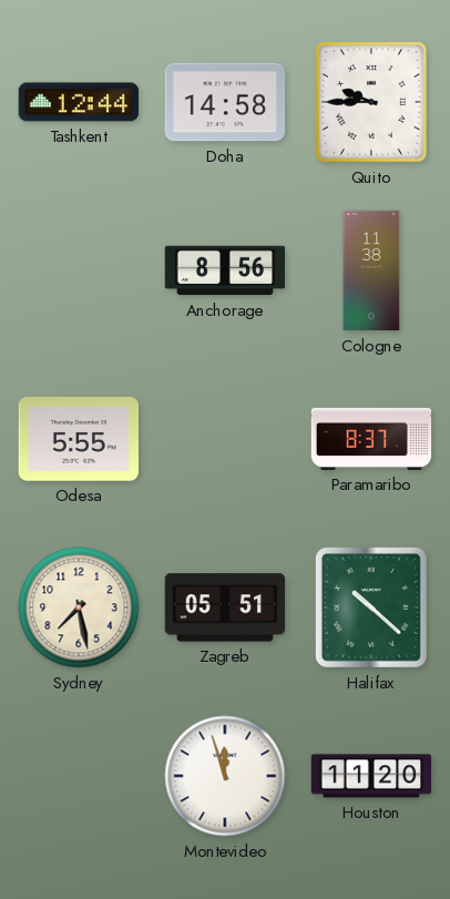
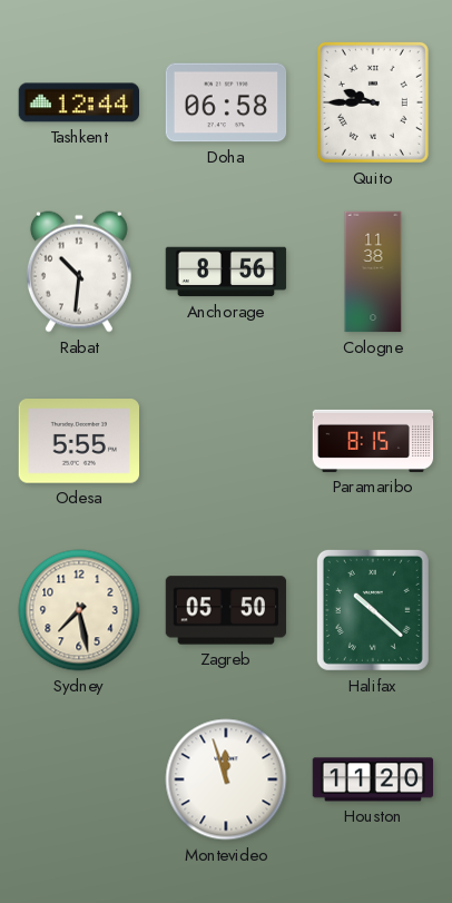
Doha: 14:58 -> 06:58 (226, 102)
Rabat: none -> 10:31 (79, 272)
Paramaribo: 8:37 -> 8:15 (373, 441)
Zagreb: 05:51 -> 05:50 (226, 610)
